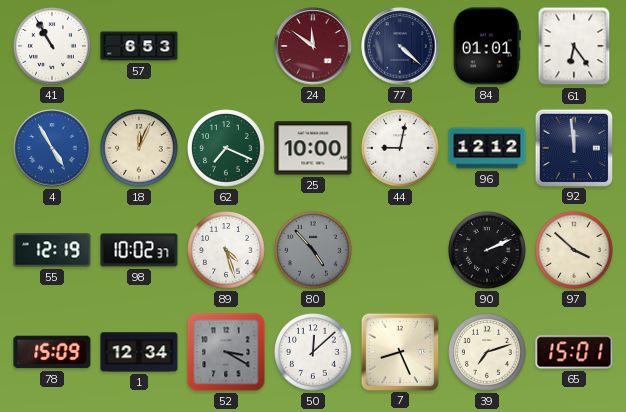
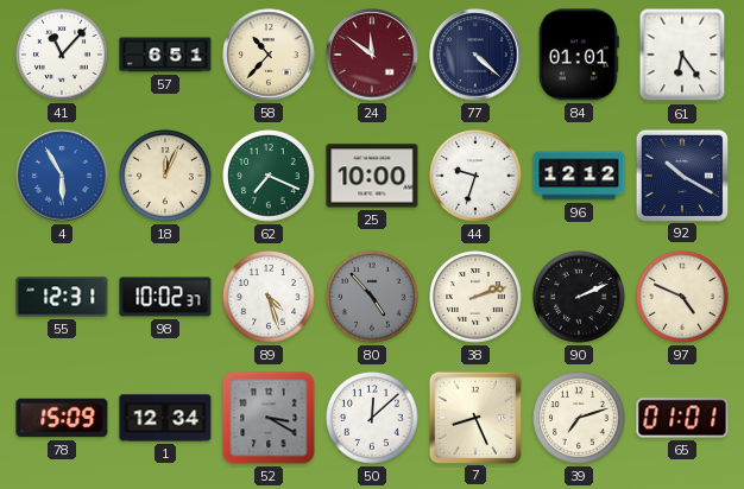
41: 10:55 -> 11:07 (62, 55)
57: 6:53 -> 6:51 (165, 55)
58: none -> 10:37 (269, 55)
4: 4:55 -> 5:55 (62, 176)
44: 9:02 -> 9:33 (475, 176)
92: 11:59 -> 10:20 (681, 174)
55: 12:19 -> 12:31 (62, 297)
38: none -> 2:12 (475, 297)
97: 3:52 -> 4:49 (682, 297)
65: 15:01 -> 01:01 (682, 418)
